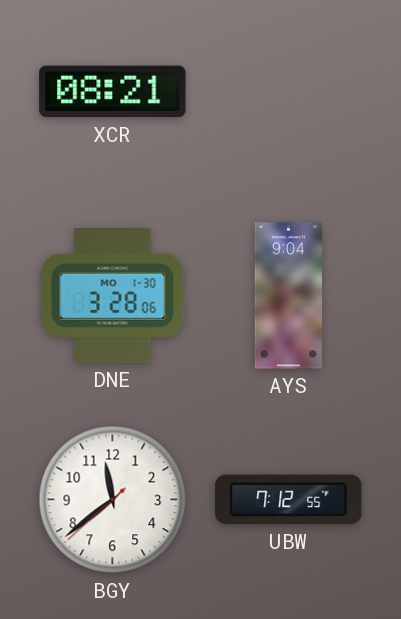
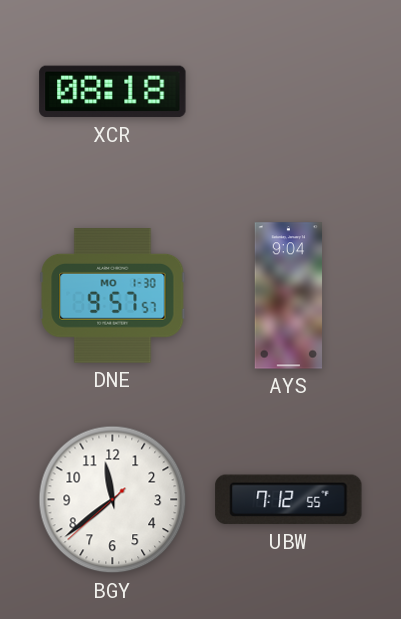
XCR: 08:21 -> 08:18 (113, 92)
DNE: 3:28 -> 9:57 (113, 296)
